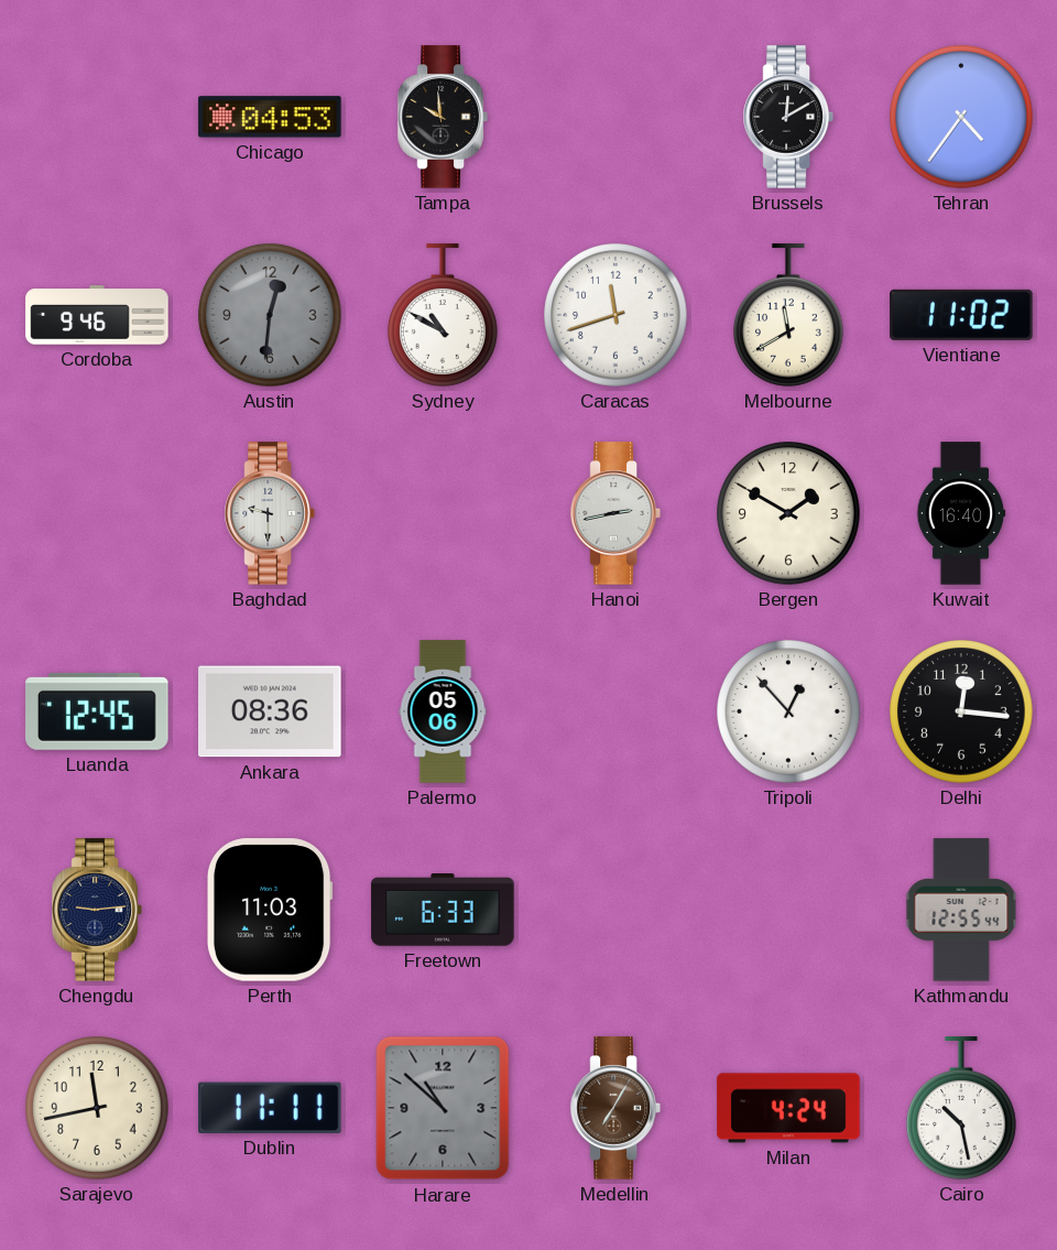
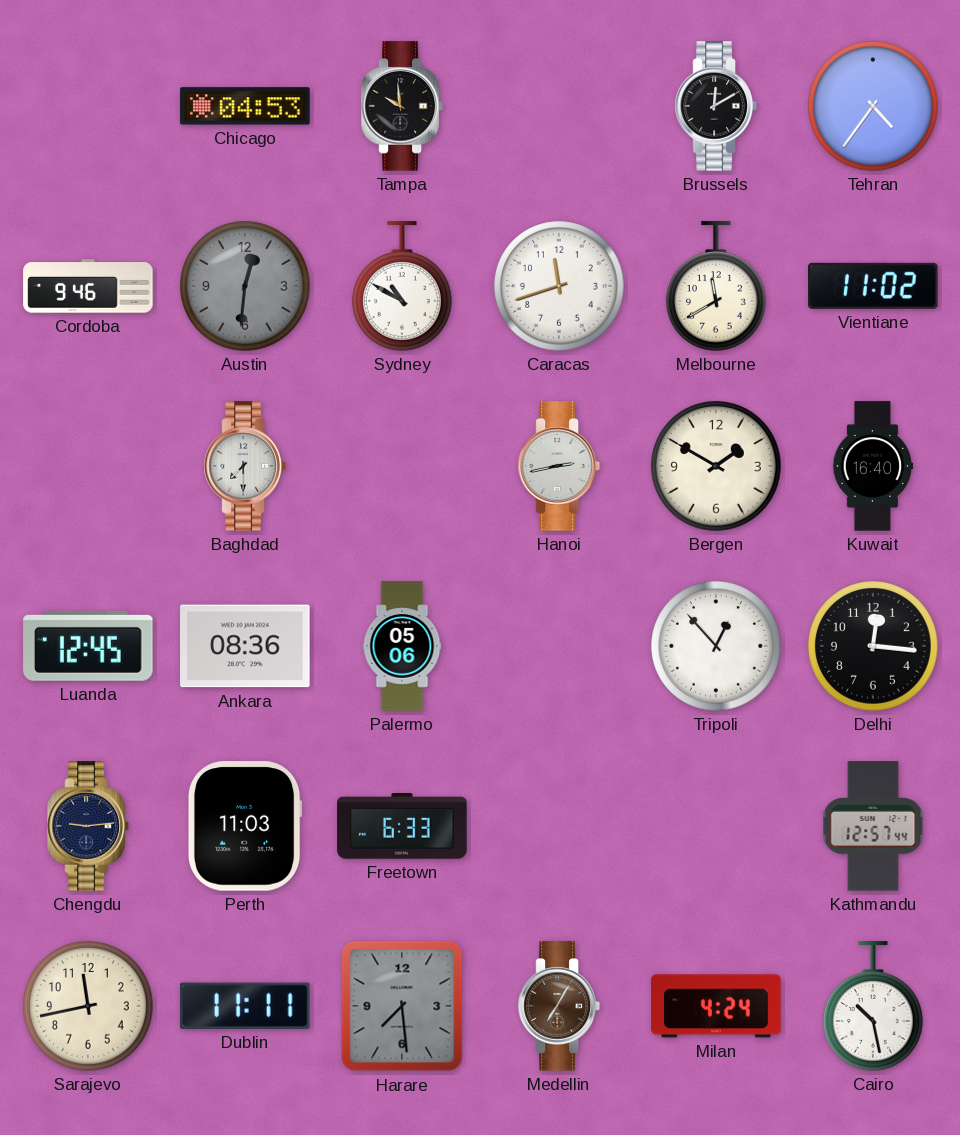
Baghdad: 9:30 -> 7:30 (245, 466)
Kathmandu: 12:55 -> 12:57 (873, 826)
Harare: 10:52 -> 7:29 (402, 1006)
